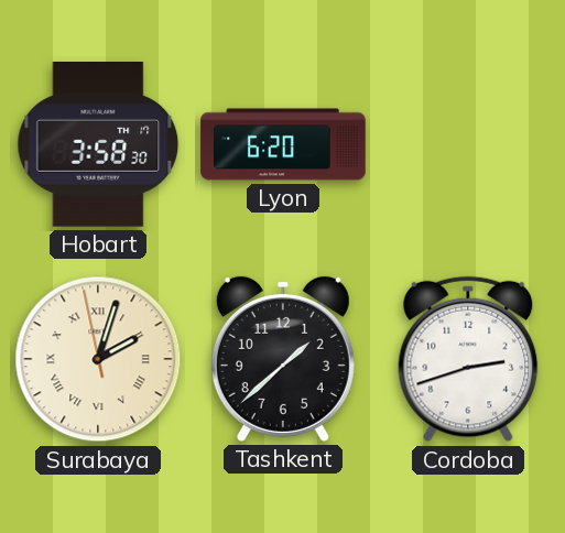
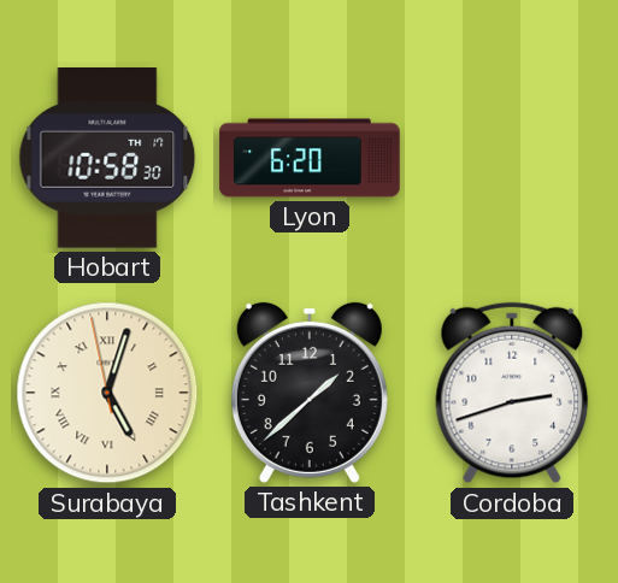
Hobart: 3:58 -> 10:58 (107, 158)
Surabaya: 2:02 -> 5:02 (107, 393)
